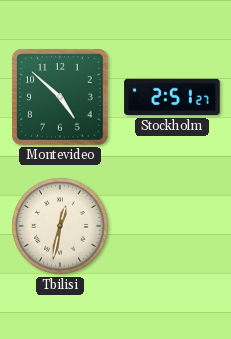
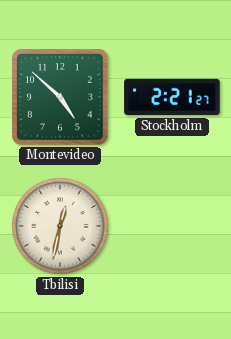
Stockholm: 2:51 -> 2:21 (172, 97)
